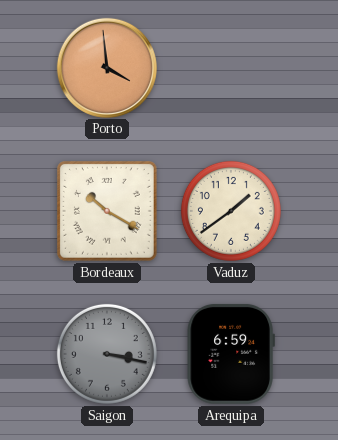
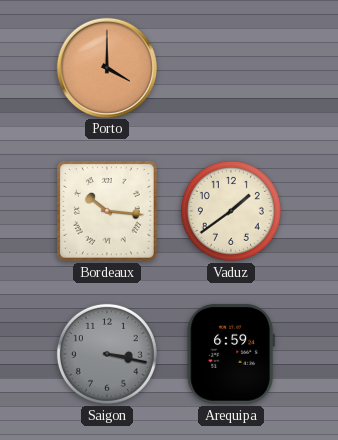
Porto: 3:59 -> 4:00 (106, 67)
Bordeaux: 10:20 -> 10:16 (107, 211)
